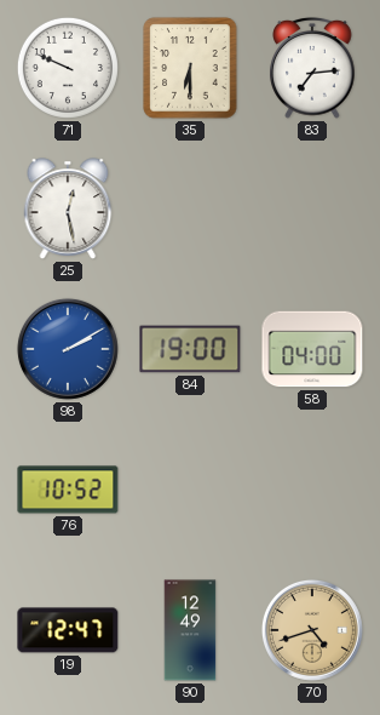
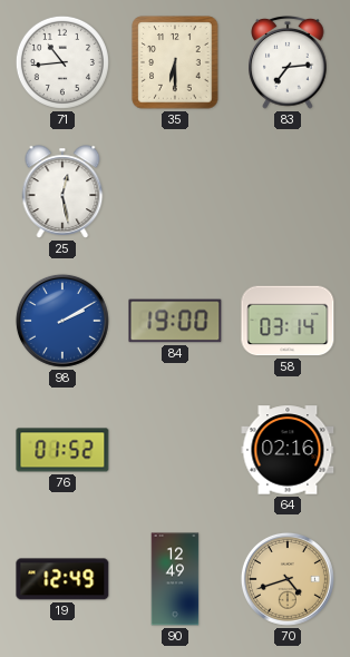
71: 9:49 -> 10:44 (62, 62)
58: 04:00 -> 03:14 (288, 321)
76: 10:52 -> 01:52 (62, 450)
64: none -> 02:16 (288, 450)
19: 12:47 -> 12:49 (62, 579)
